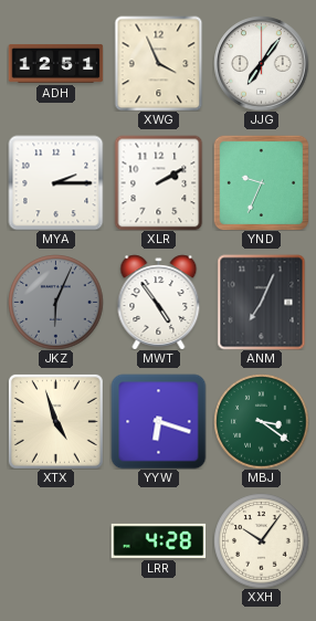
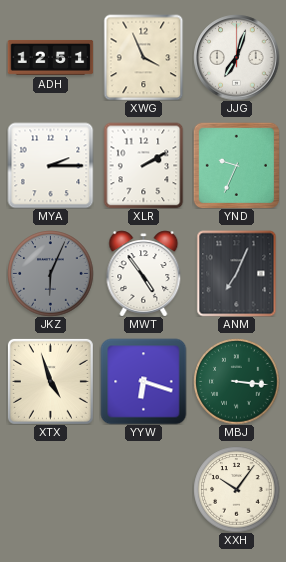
JJG: 7:06 -> 7:03 (236, 57)
MBJ: 3:21 -> 3:16 (236, 381)
LRR: 4:28 -> none (158, 540)
